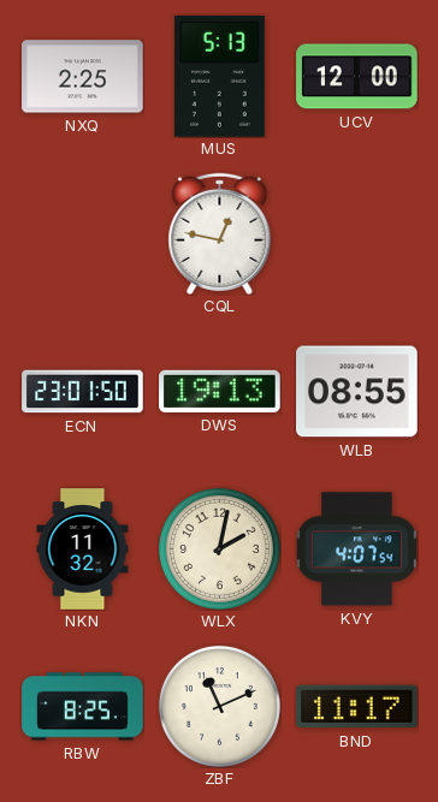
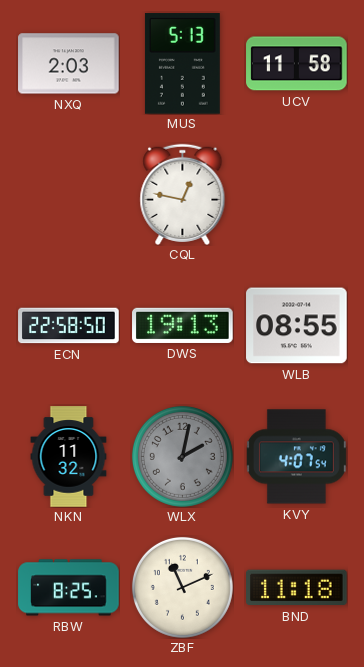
NXQ: 2:25 -> 2:03 (69, 64)
UCV: 12:00 -> 11:58 (297, 64)
ECN: 23:01 -> 22:58 (69, 326)
WLX dial: cream -> grey (182, 456)
BND: 11:17 -> 11:18 (297, 588)
